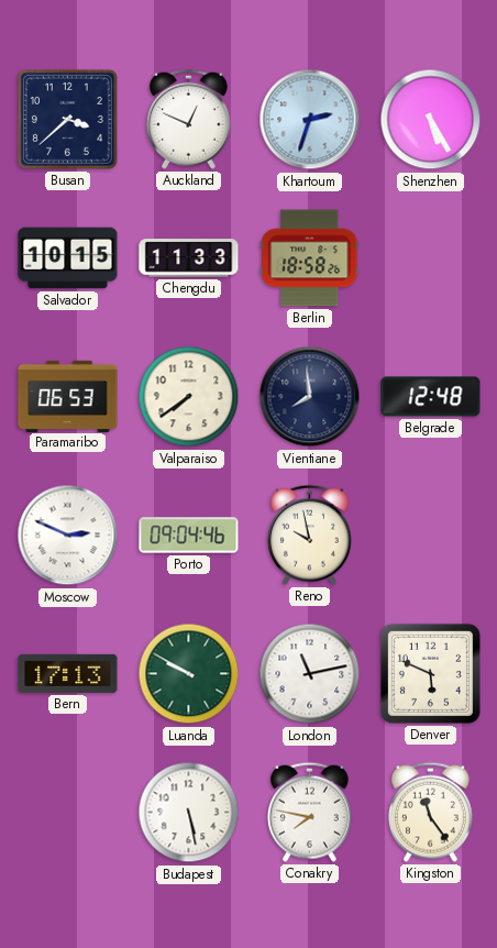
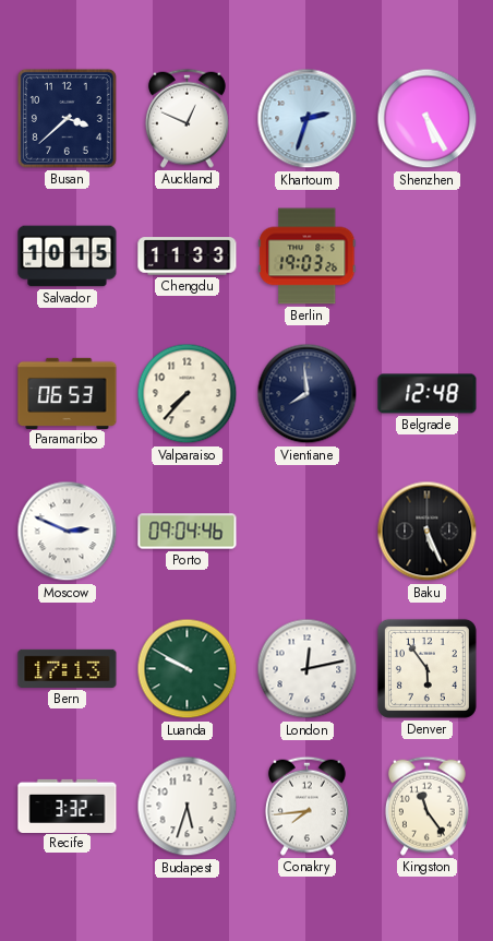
Berlin: 18:58 -> 19:03 (308, 257)
Valparaiso: 7:39 -> 7:37 (188, 394)
Reno: 9:58 -> none (309, 534)
Baku: none -> 5:26 (428, 532)
London: 11:13 -> 12:13 (308, 669)
Denver: 5:49 -> 5:54 (426, 668)
Recife: none -> 3:32 (68, 806)
Budapest: 5:28 -> 5:33 (188, 807)
Conakry: 7:47 -> 7:44 (306, 806)
